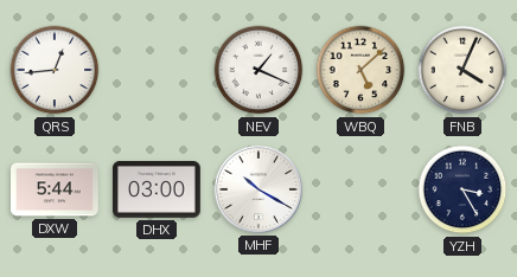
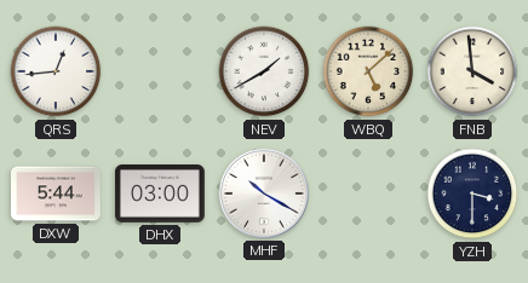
NEV: 1:19 -> 1:40 (264, 71)
FNB: 4:04 -> 3:59 (472, 71)
YZH: 3:25 -> 3:30 (472, 194)
